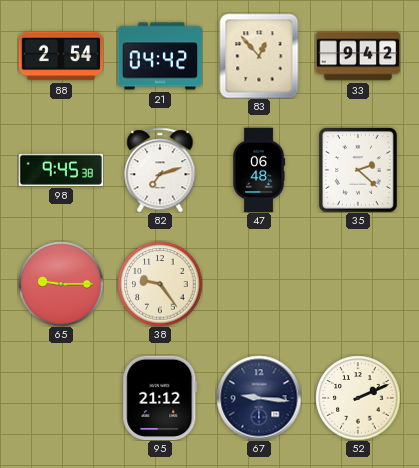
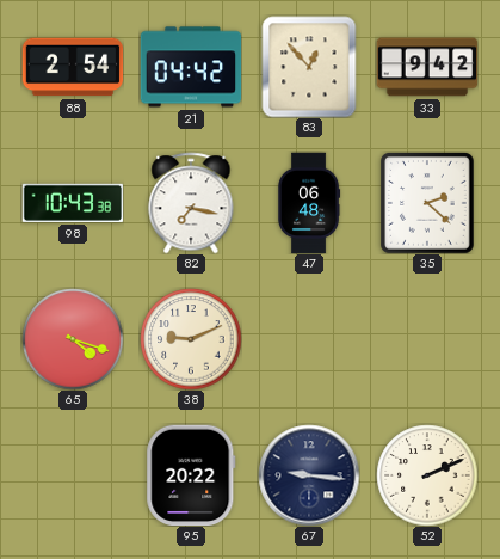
98: 9:45 -> 10:43 (73, 203)
82: 7:12 -> 7:17 (191, 203)
65: 9:15 -> 4:18 (73, 339)
38: 9:24 -> 9:11 (191, 339)
95: 21:12 -> 20:22 (191, 475)
